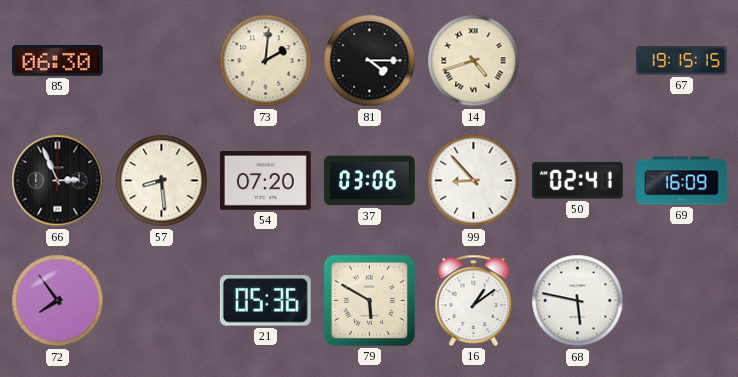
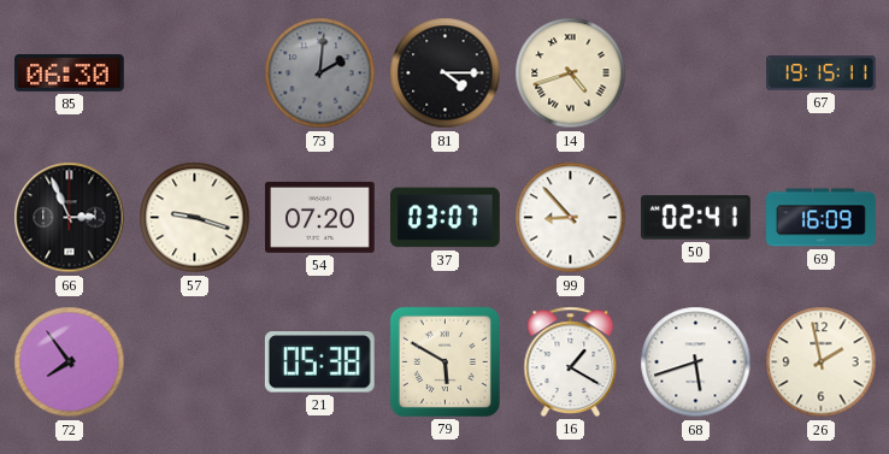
73 dial: cream -> grey (320, 73)
67: 19:15:15 -> 19:15:11 (822, 73)
57: 8:29 -> 9:18 (195, 218)
37: 03:06 -> 03:07 (444, 218)
21: 05:36 -> 05:38 (319, 362)
16: 1:09 -> 1:20 (571, 361)
68: 5:47 -> 5:42 (696, 362)
26: none -> 1:58 (822, 362)
